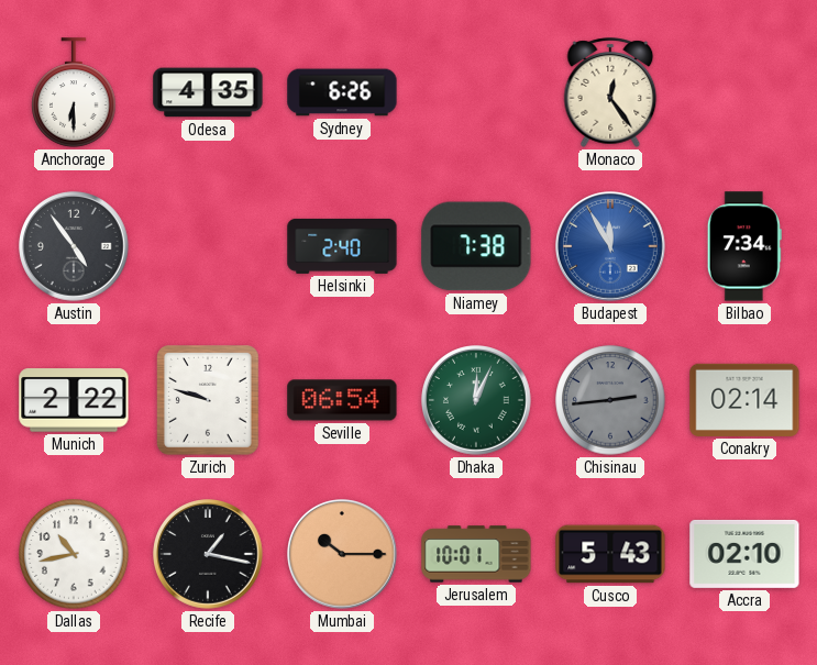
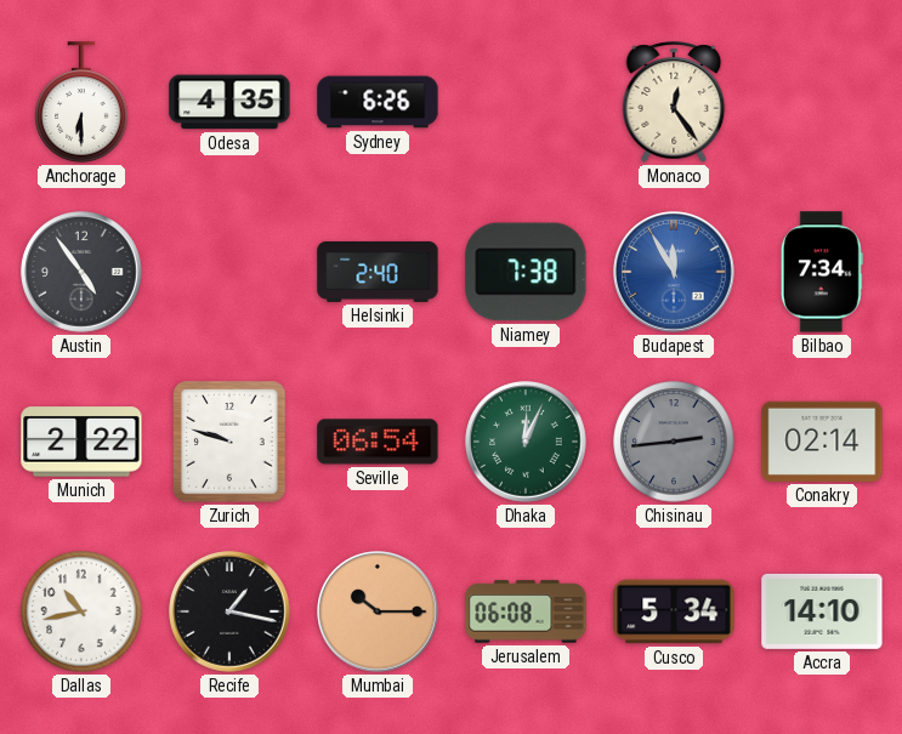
Jerusalem: 10:01 -> 06:08 (526, 611)
Cusco: 5:43 -> 5:34 (674, 611)
Accra: 02:10 -> 14:10 (822, 611)
